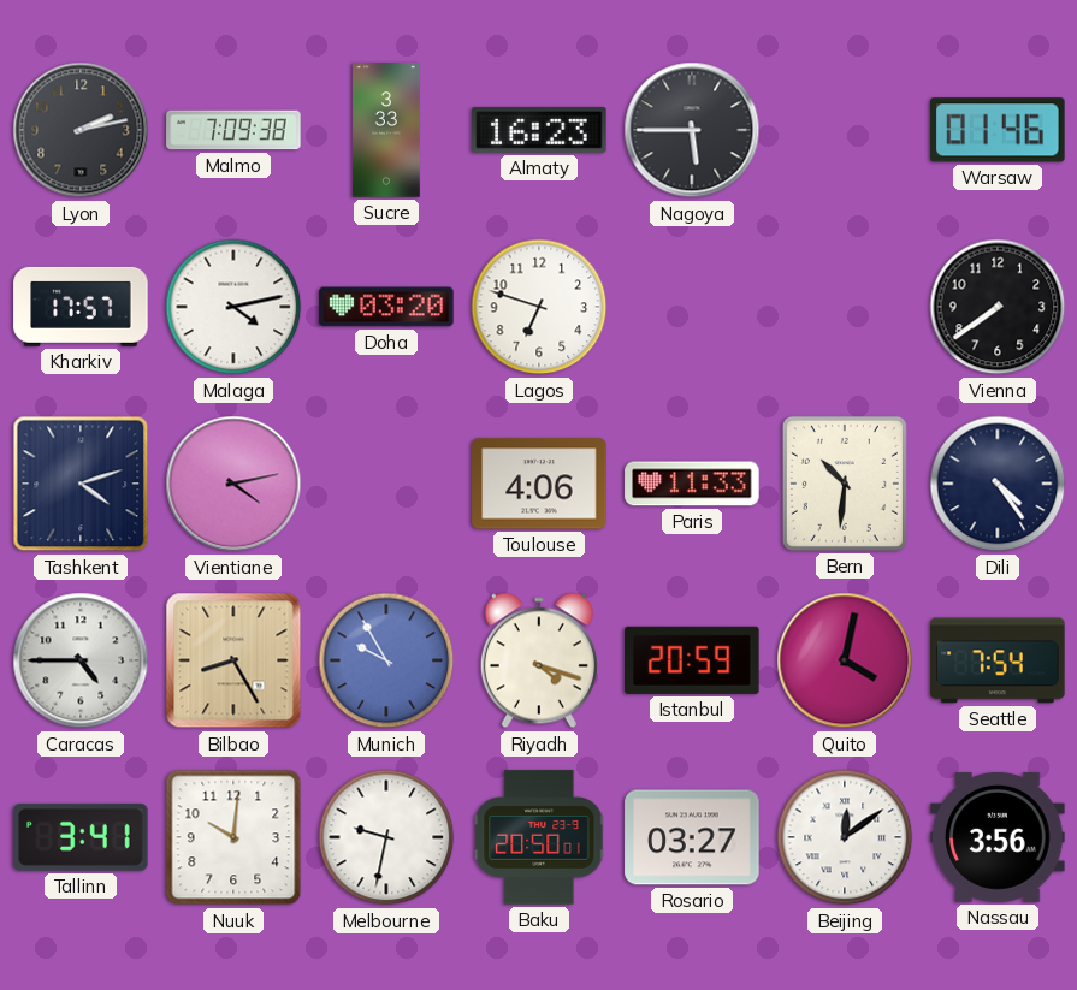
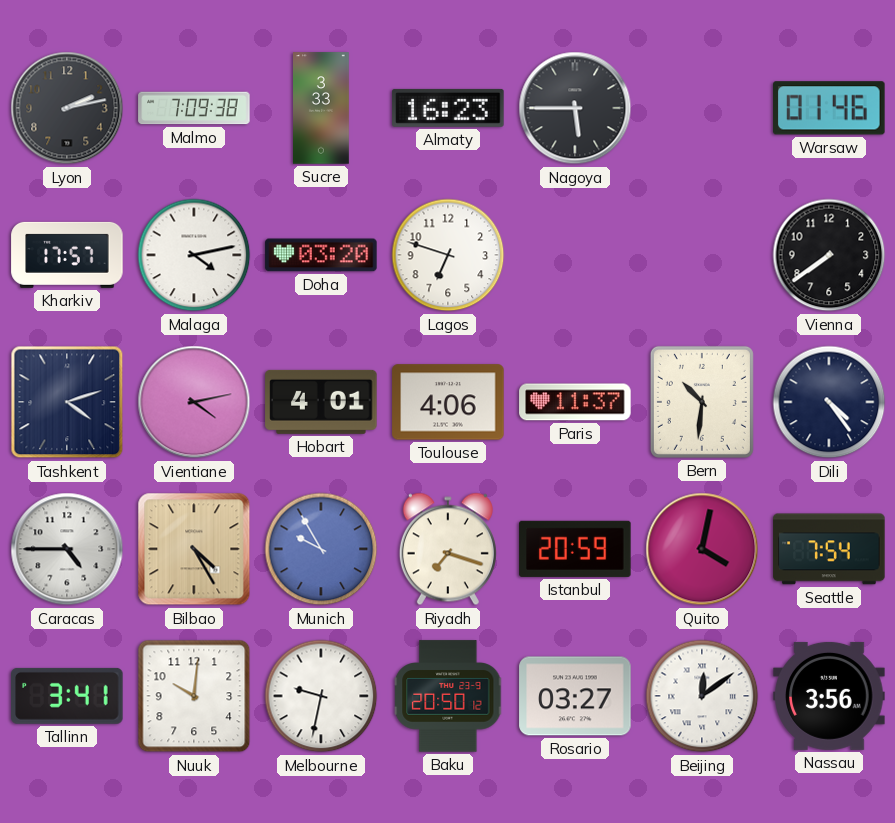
Hobart: none -> 4:01 (321, 402)
Paris: 11:33 -> 11:37 (575, 402)
Bilbao: 8:25 -> 4:25 (194, 549)
Riyadh: 4:18 -> 7:18 (448, 549)
Baku: 20:50:01 -> 20:50:12 (449, 696)
